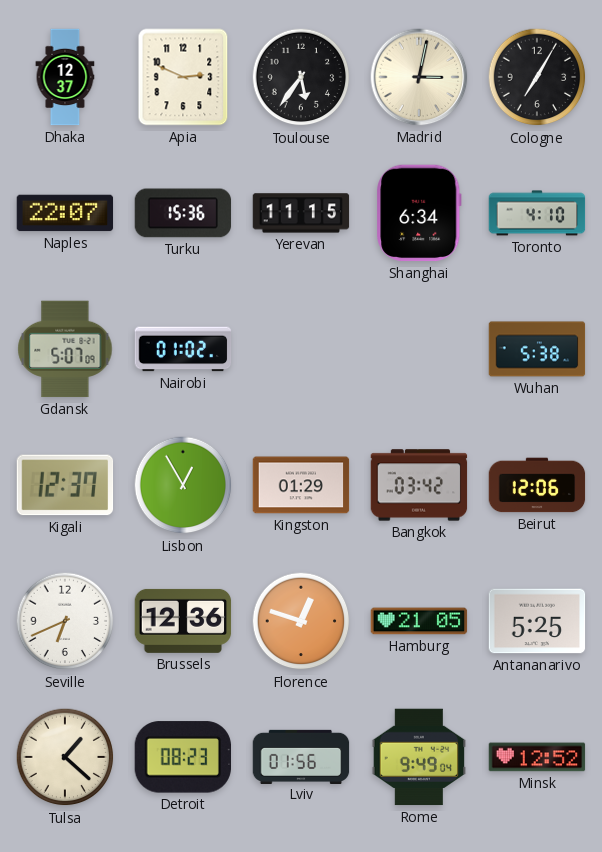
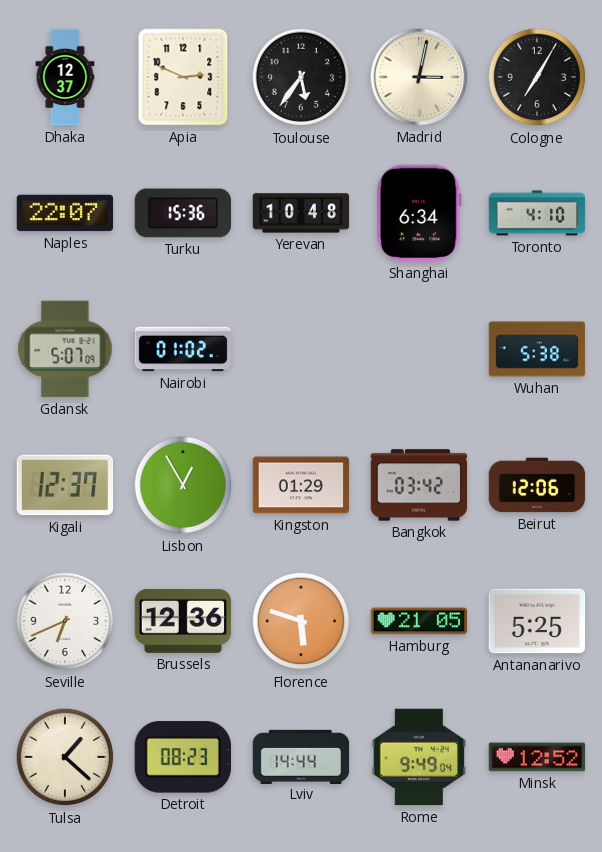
Yerevan: 11:15 -> 10:48 (301, 213)
Florence: 12:48 -> 5:48 (301, 621)
Lviv: 01:56 -> 14:44 (301, 756)
